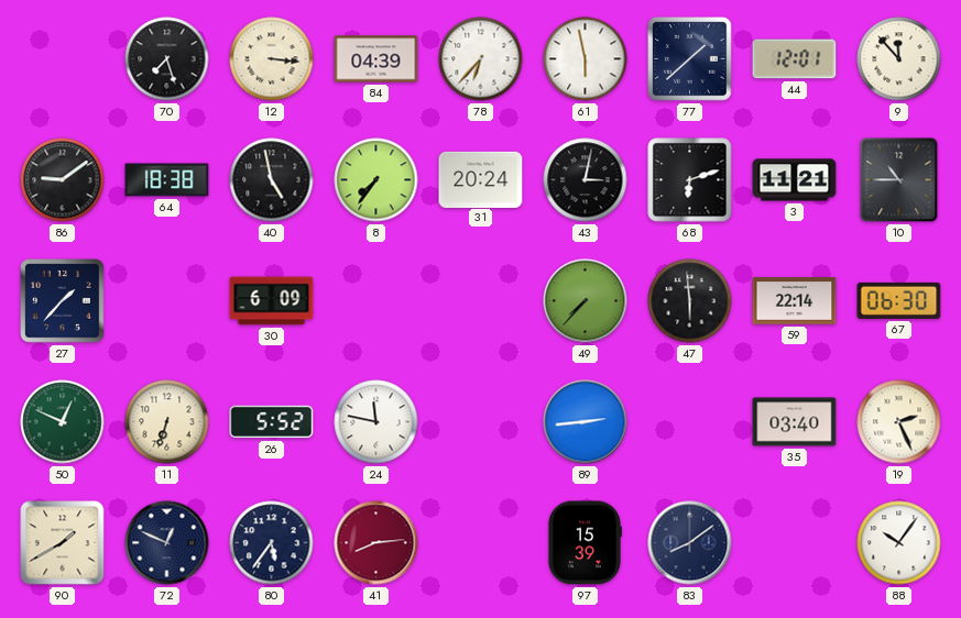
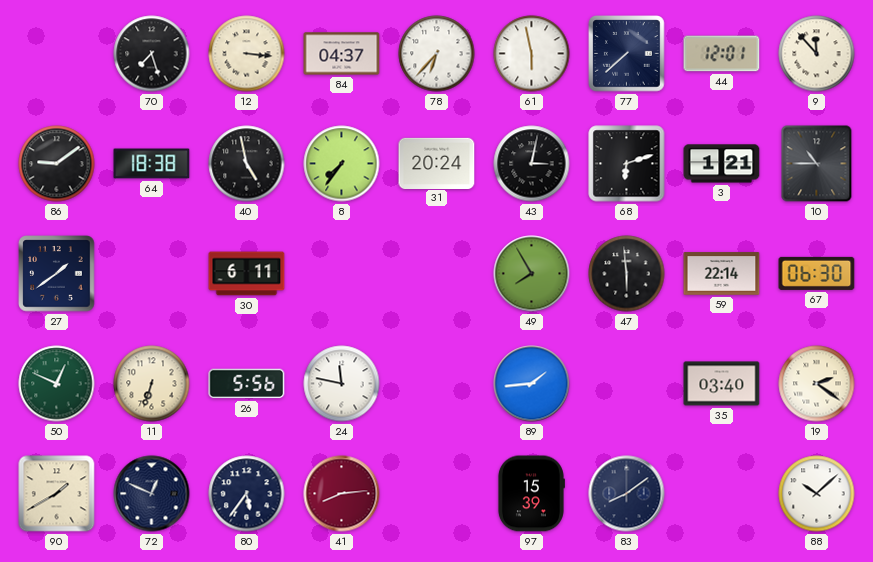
84: 04:39 -> 04:37 (342, 54)
77: 1:38 -> 7:38 (627, 54)
3: 11:21 -> 1:21 (722, 164)
27: 1:37 -> 1:39 (57, 274)
30: 6:09 -> 6:11 (247, 274)
49: 7:37 -> 7:55 (532, 274)
26: 5:52 -> 5:56 (247, 384)
89: 2:44 -> 1:44 (532, 384)
19: 2:26 -> 2:21 (817, 384)
88: 10:06 -> 10:08 (817, 494)
